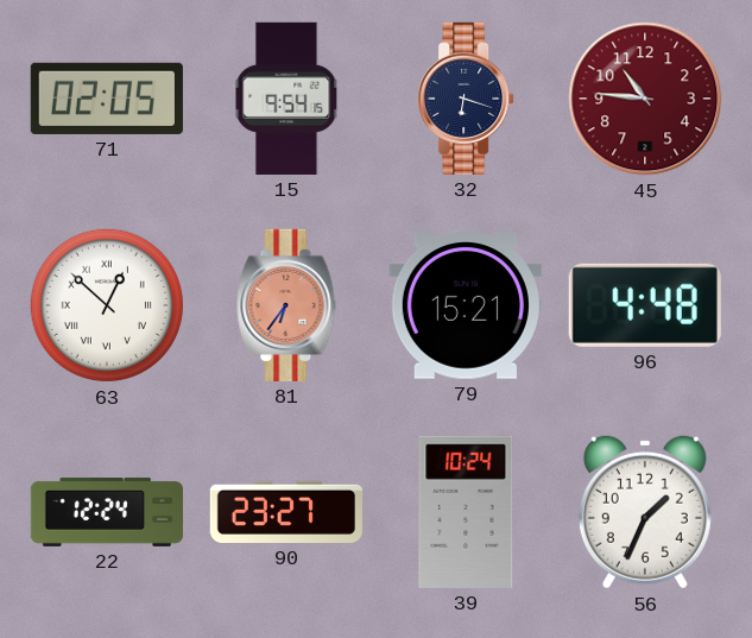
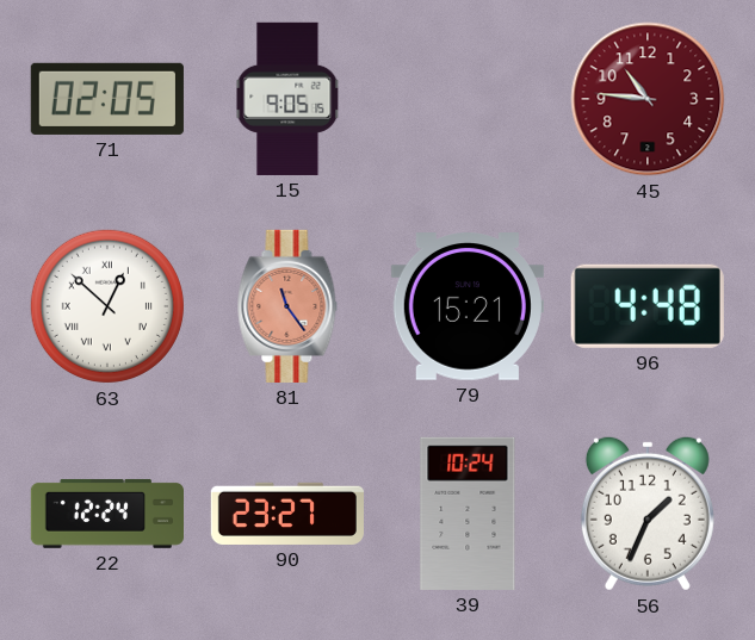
15: 9:54 -> 9:05 (287, 99)
32: 6:18 -> none (466, 99)
81: 6:36 -> 11:24 (287, 306)
